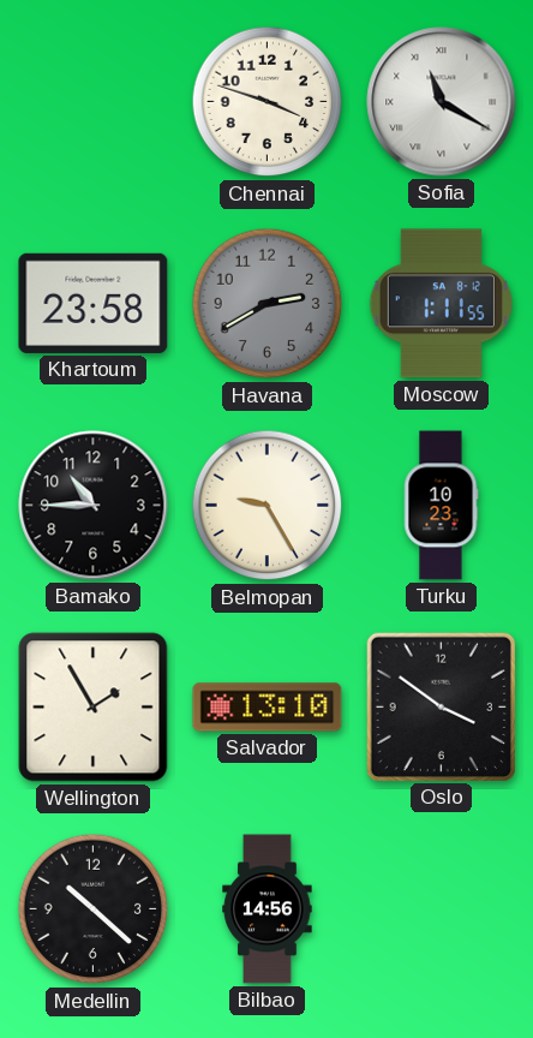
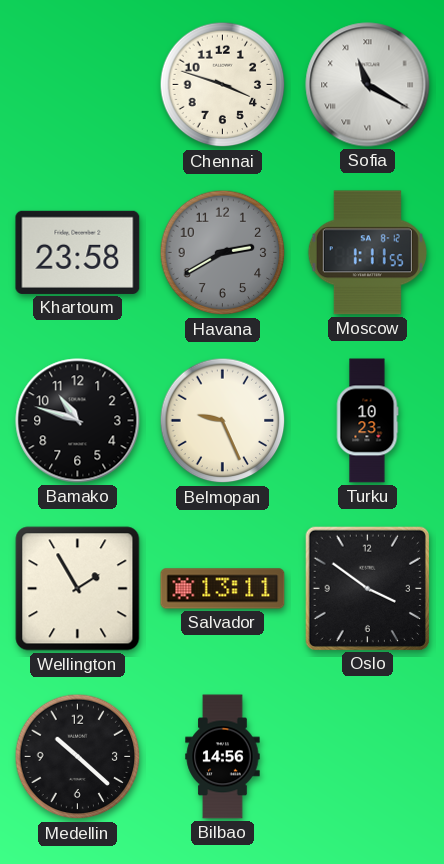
Bamako: 10:45 -> 10:48 (78, 421)
Belmopan: 9:25 -> 9:26 (223, 421)
Salvador: 13:10 -> 13:11 (223, 589)
